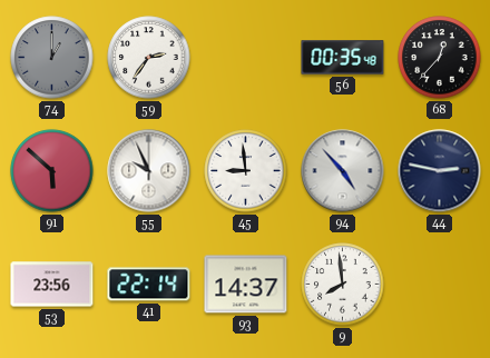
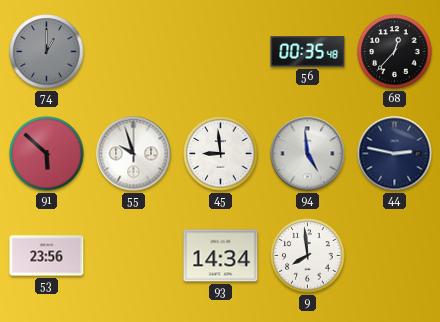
59: 2:36 -> none (149, 58)
55: 9:56 -> 9:57 (134, 154)
94: 4:53 -> 4:59 (308, 154)
41: 22:14 -> none (149, 285)
93: 14:37 -> 14:34 (221, 256)
